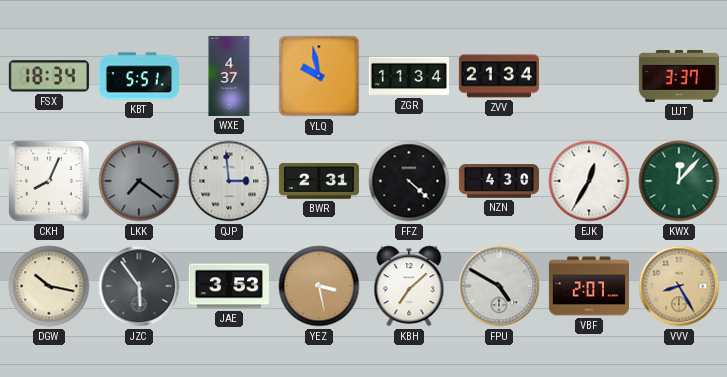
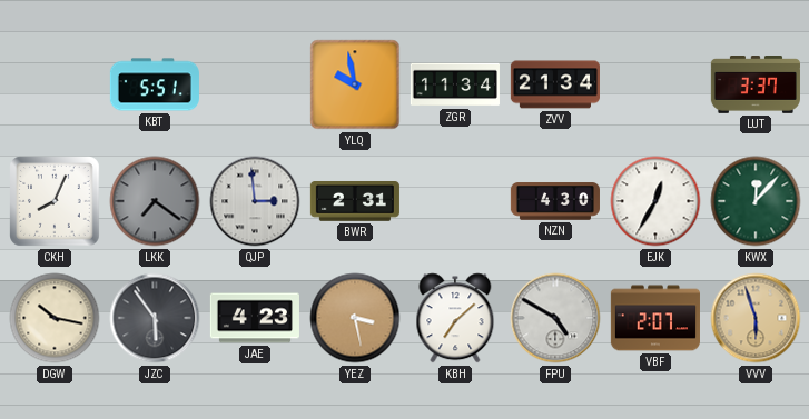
FSX: 18:34 -> none (49, 76)
WXE: 4:37 -> none (229, 76)
FFZ: 4:22 -> none (409, 181)
JAE: 3:53 -> 4:23 (255, 318)
VVV: 8:25 -> 5:57 (756, 318)
